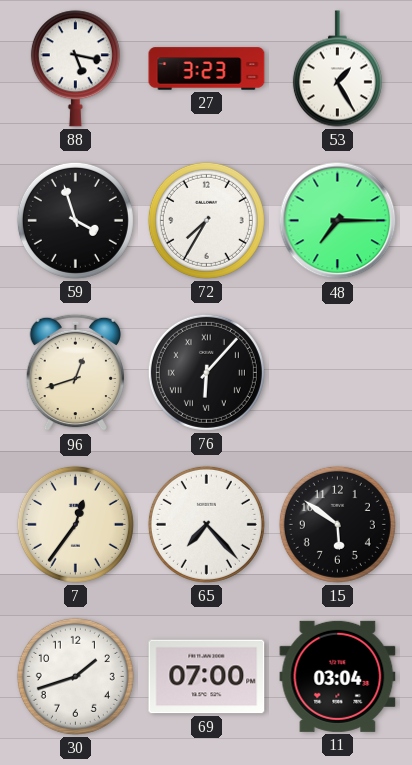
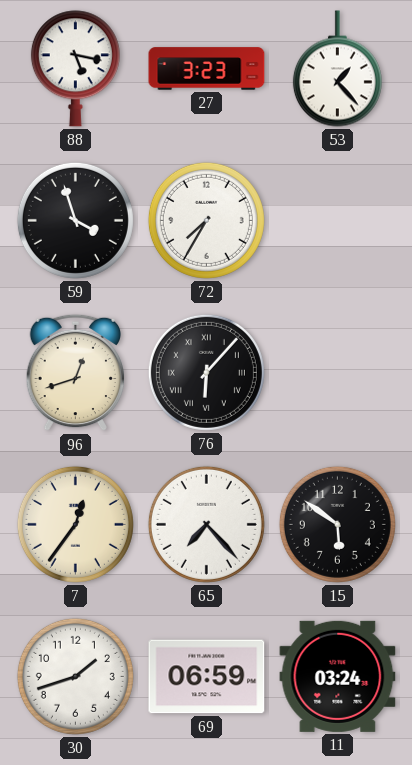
53: 1:25 -> 1:23 (337, 69)
48: 7:15 -> none (338, 221)
69: 07:00 -> 06:59 (207, 677)
11: 03:04 -> 03:24 (338, 676)
